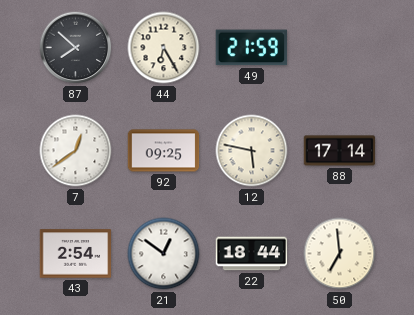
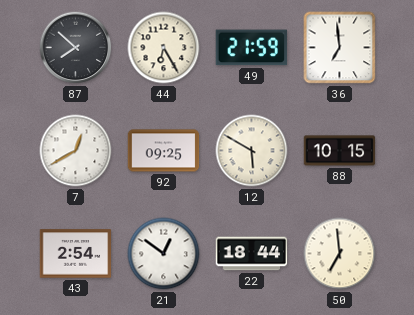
36: none -> 6:59 (340, 48)
7: 12:39 -> 12:40 (76, 151)
12: 5:47 -> 5:50 (252, 151)
88: 17:14 -> 10:15 (340, 151)
